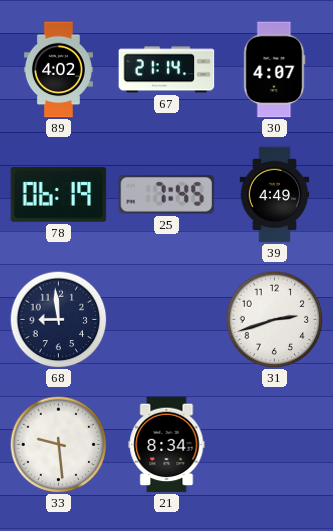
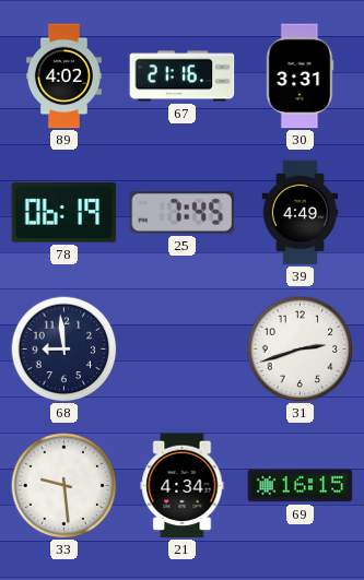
67: 21:14 -> 21:16 (183, 76)
30: 4:07 -> 3:31 (301, 76)
21: 8:34 -> 4:34 (183, 486)
69: none -> 16:15 (301, 486)
